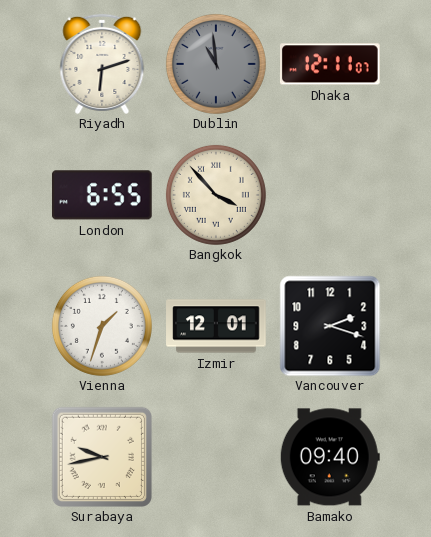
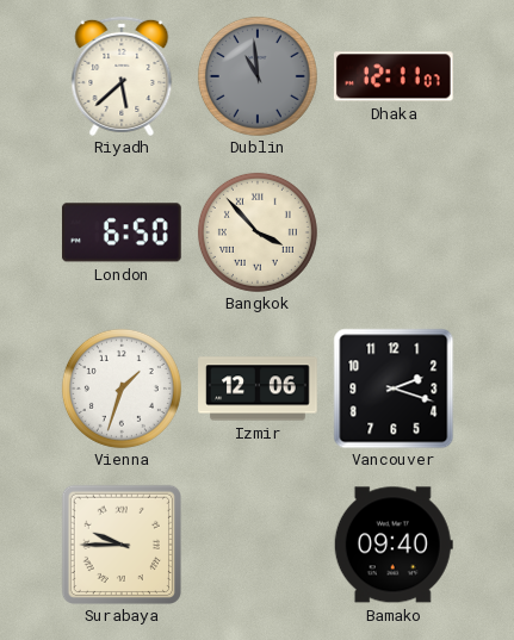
Riyadh: 6:12 -> 5:38 (122, 76)
London: 6:55 -> 6:50 (122, 232)
Izmir: 12:01 -> 12:06 (258, 389)
Surabaya: 9:43 -> 9:45 (120, 543)
